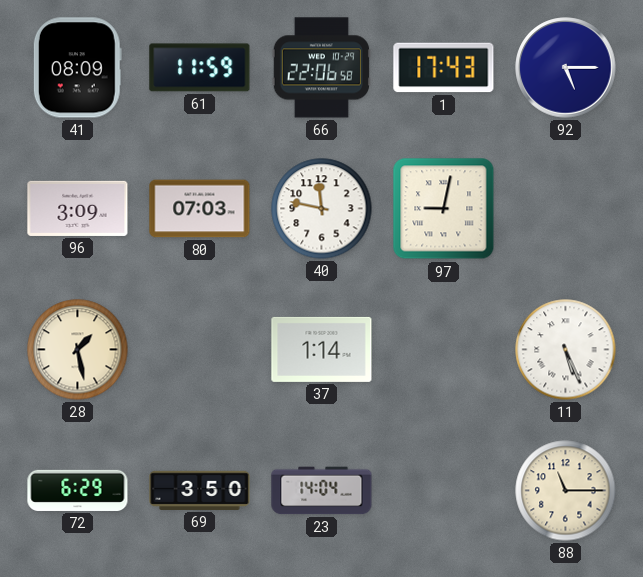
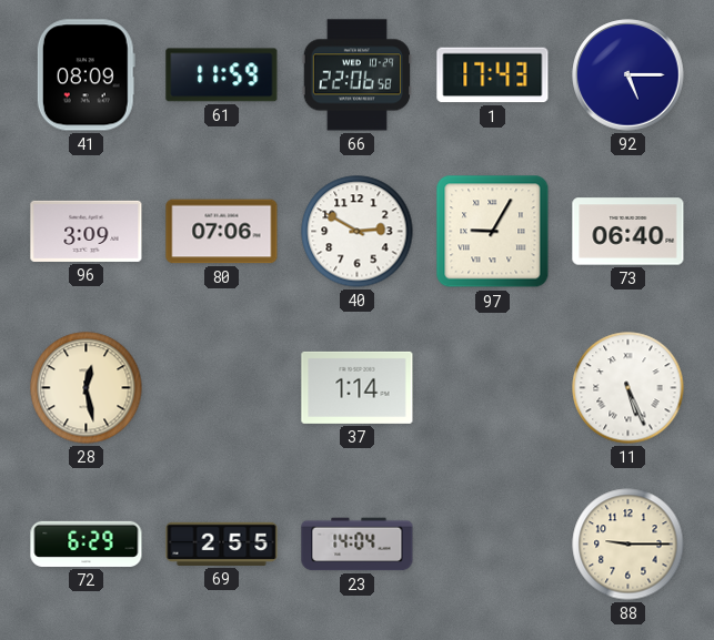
80: 07:03 -> 07:06 (222, 232)
40: 11:47 -> 2:50 (358, 232)
97: 9:02 -> 9:05 (493, 232)
73: none -> 06:40 (628, 232)
28: 1:28 -> 12:28 (87, 388)
69: 3:50 -> 2:55 (222, 544)
88: 11:15 -> 9:15 (628, 545)
